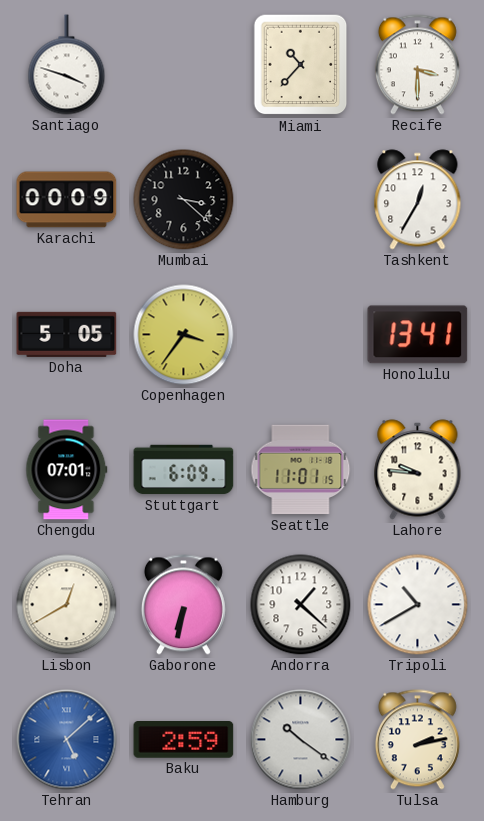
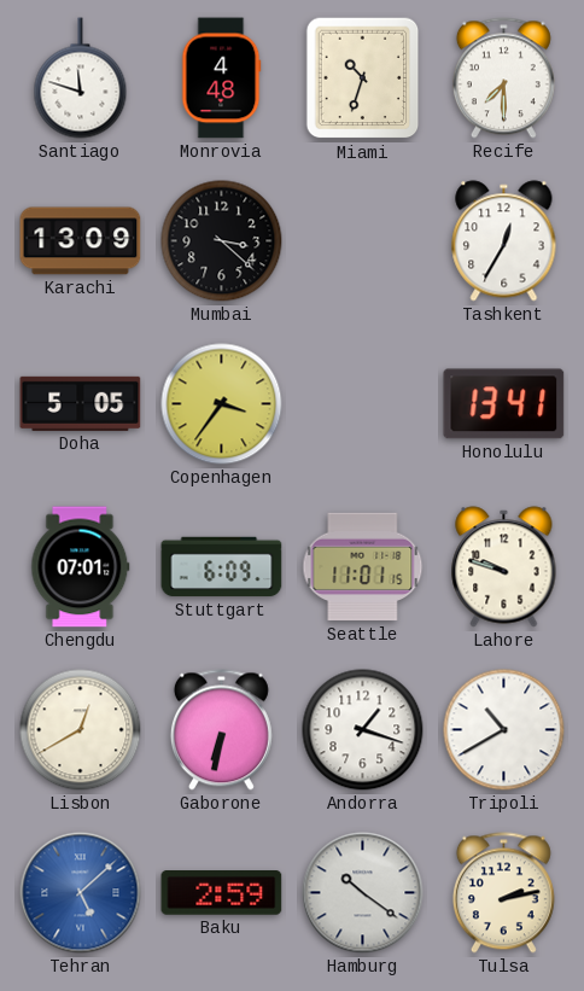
Santiago: 3:48 -> 11:48 (81, 78)
Monrovia: none -> 4:48 (221, 78)
Miami: 10:37 -> 10:33 (363, 78)
Recife: 3:30 -> 7:30 (503, 78)
Karachi: 00:09 -> 13:09 (81, 241)
Lahore: 9:46 -> 9:48 (504, 567)
Andorra: 1:22 -> 1:18 (363, 730)
